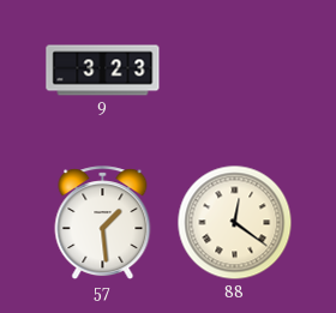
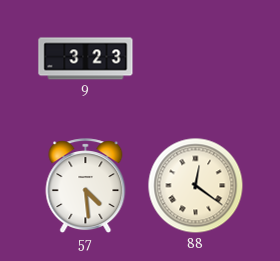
57: 1:29 -> 4:29 (86, 186)
